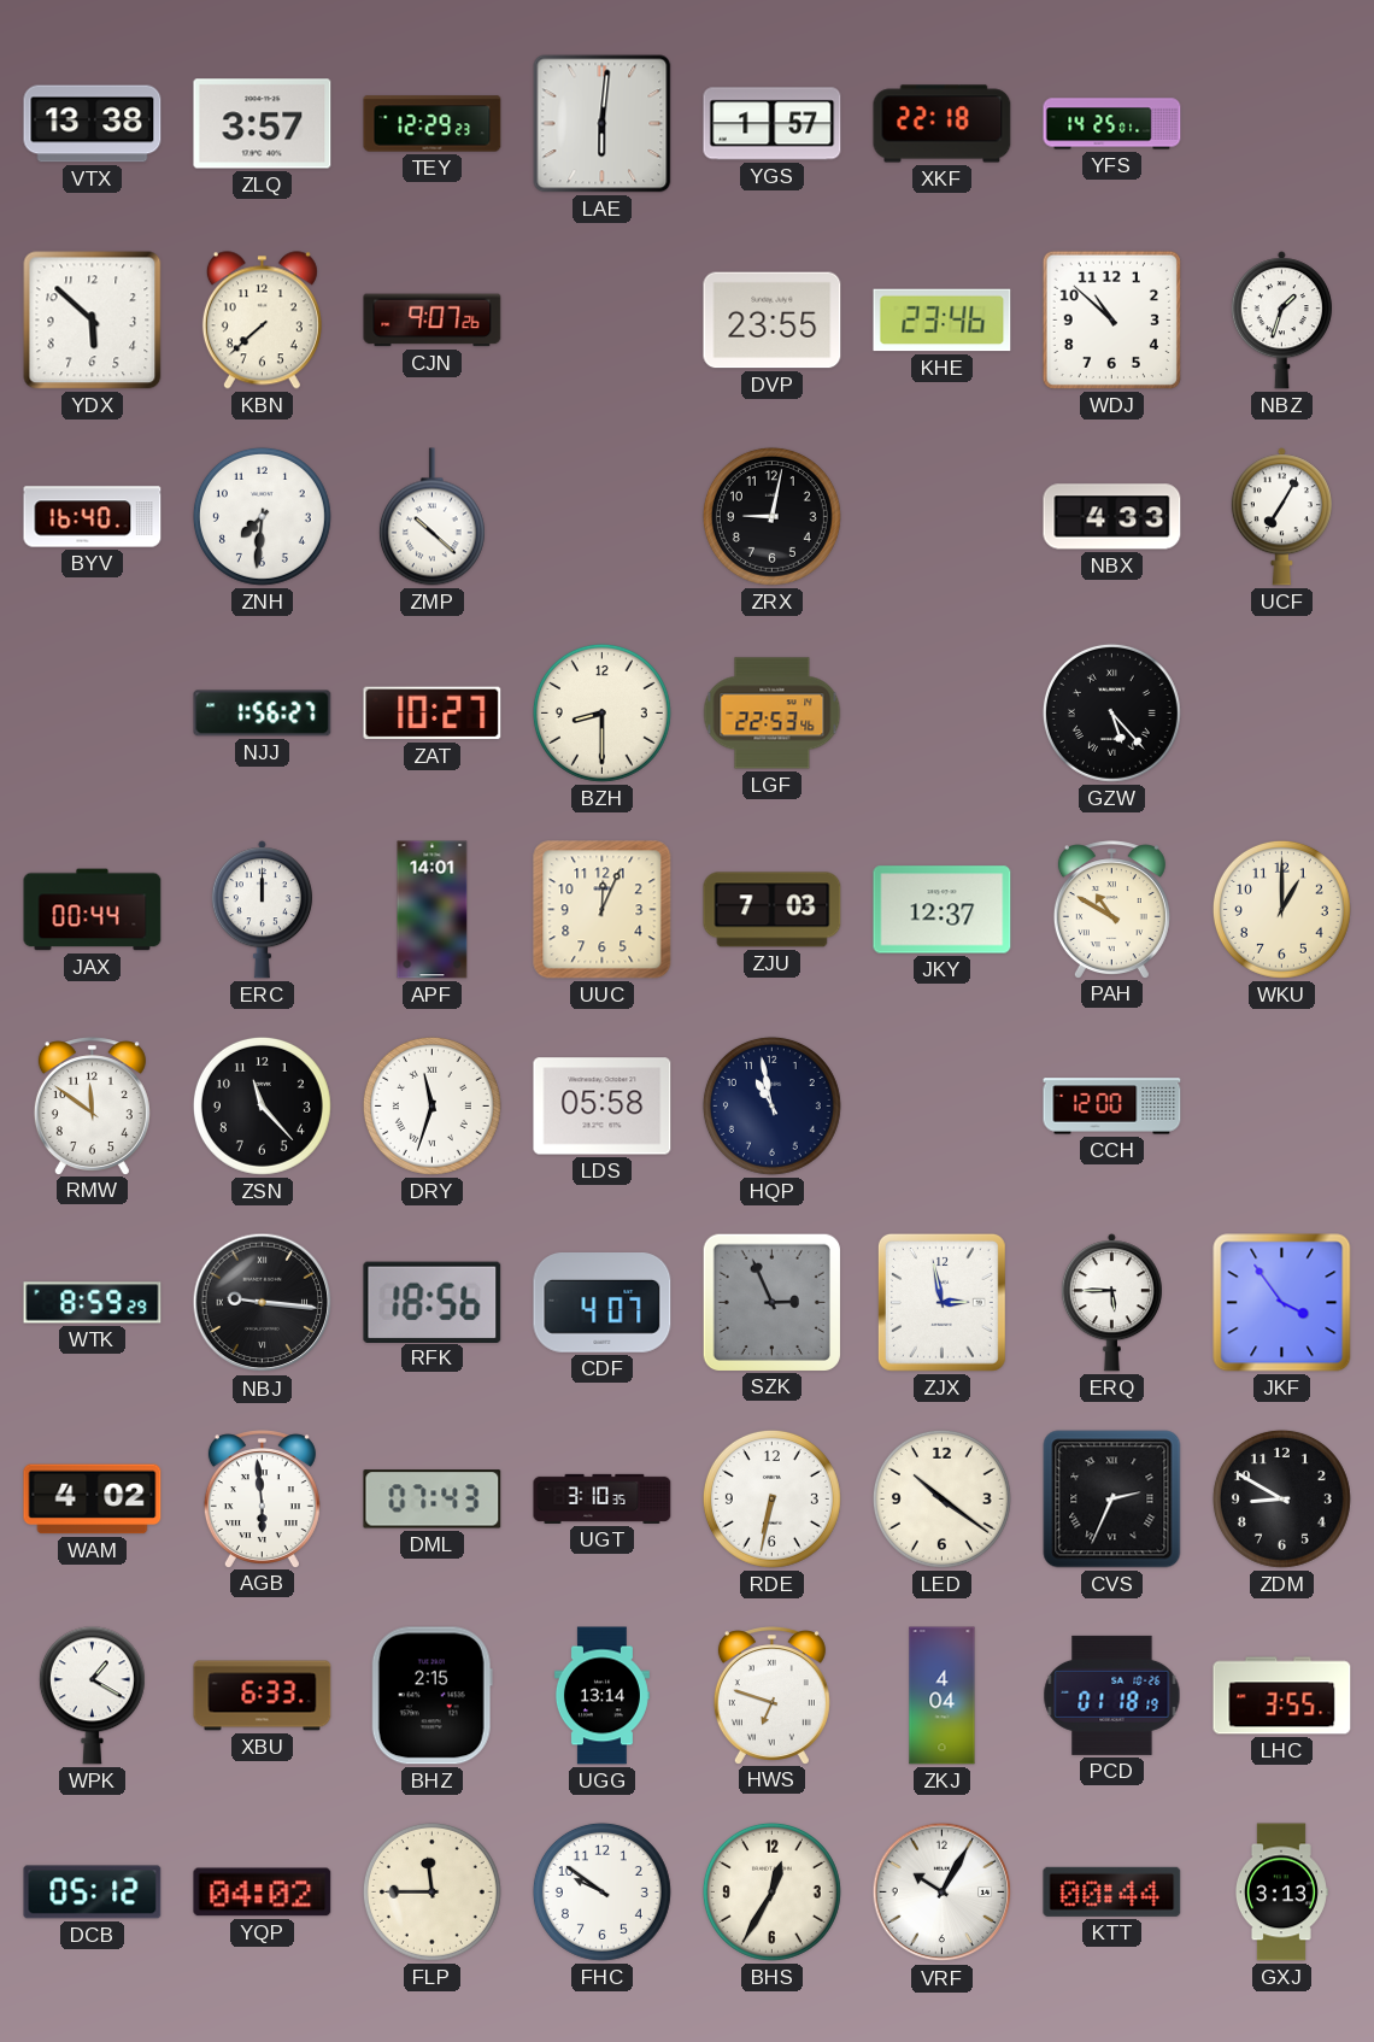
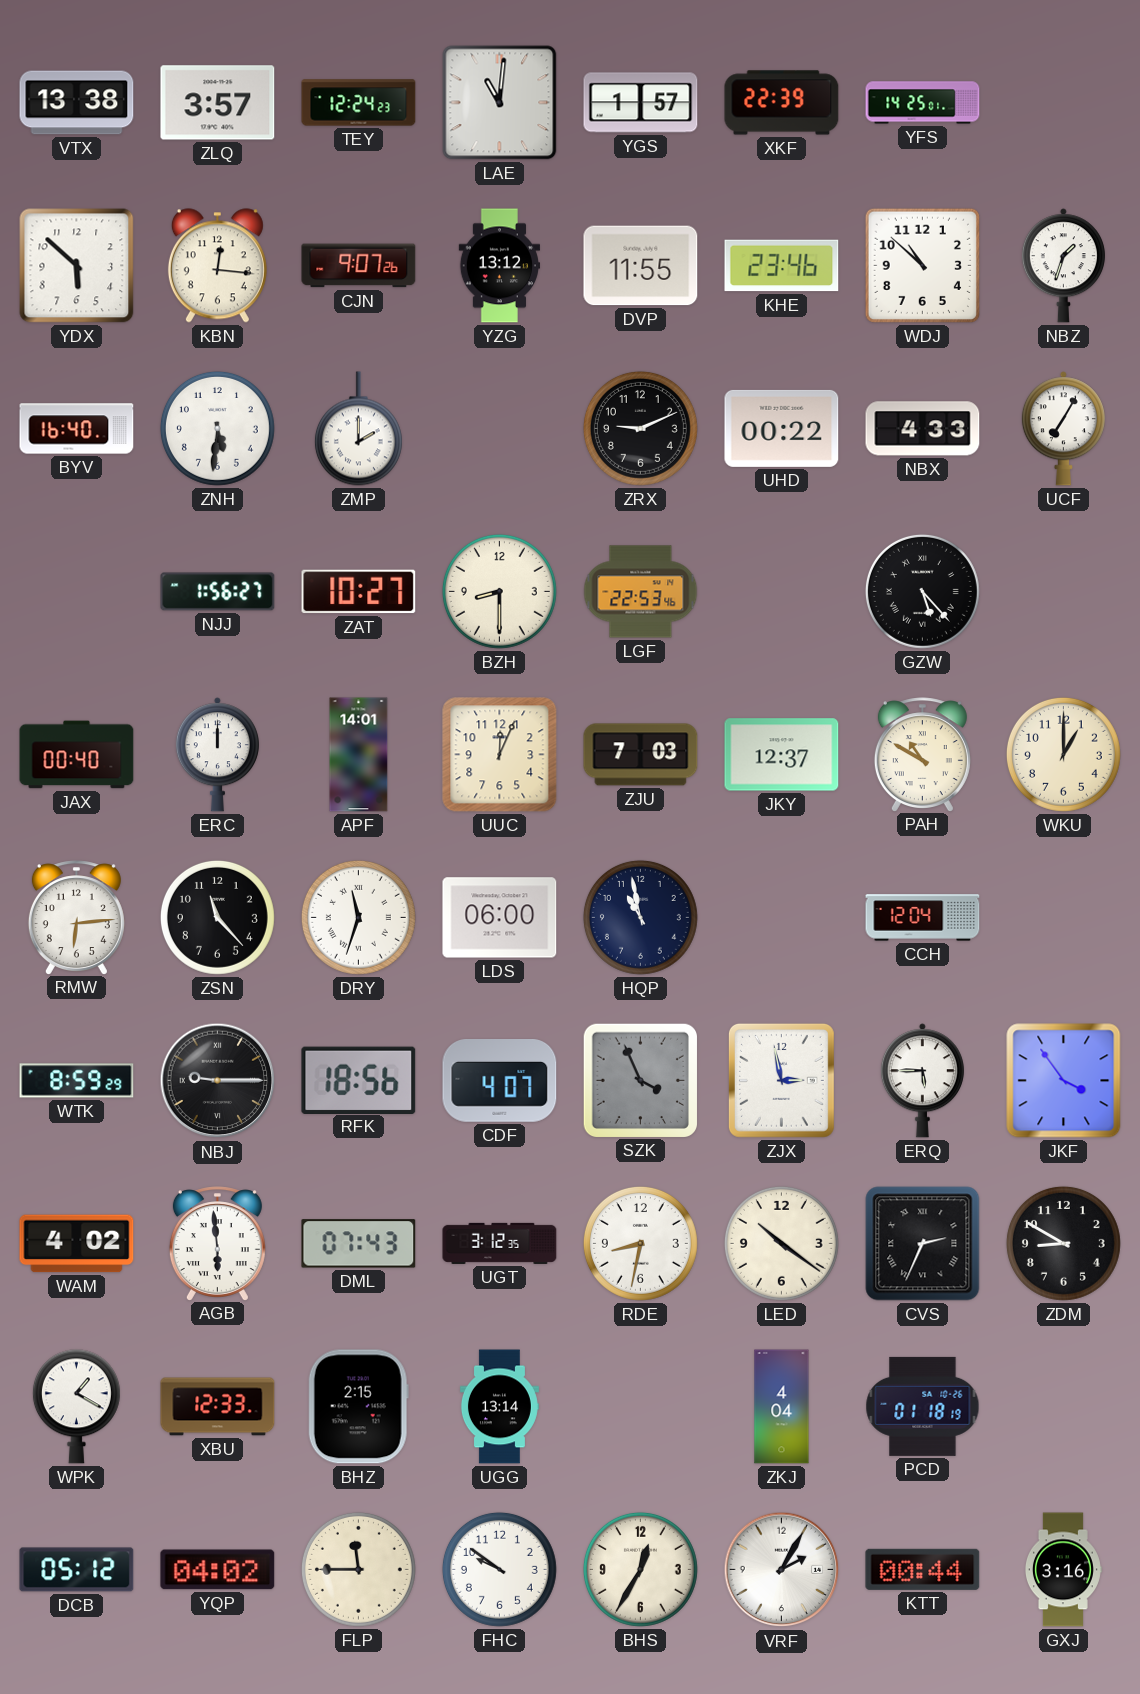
TEY: 12:29 -> 12:24 (359, 103)
LAE: 6:01 -> 11:01 (500, 103)
XKF: 22:18 -> 22:39 (782, 103)
KBN: 7:38 -> 12:16 (217, 266)
YZG: none -> 13:12 (499, 266)
DVP: 23:55 -> 11:55 (641, 266)
ZNH: 7:31 -> 5:31 (217, 428)
ZMP: 10:22 -> 2:00 (358, 429)
ZRX: 9:02 -> 9:11 (640, 428)
UHD: none -> 00:22 (782, 428)
JAX: 00:44 -> 00:40 (77, 755)
RMW: 11:51 -> 6:14 (76, 917)
LDS: 05:58 -> 06:00 (500, 918)
CCH: 12:00 -> 12:04 (923, 918)
NBJ: 9:16 -> 9:15 (218, 1081)
SZK: 2:56 -> 3:56 (640, 1080)
UGT: 3:10 -> 3:12 (500, 1243)
RDE: 6:32 -> 8:32 (640, 1243)
XBU: 6:33 -> 12:33 (218, 1407)
HWS: 6:48 -> none (771, 1695)
LHC: 3:55 -> none (1282, 1696)
VRF: 10:05 -> 2:05 (782, 1570)
GXJ: 3:13 -> 3:16 (1063, 1570)
